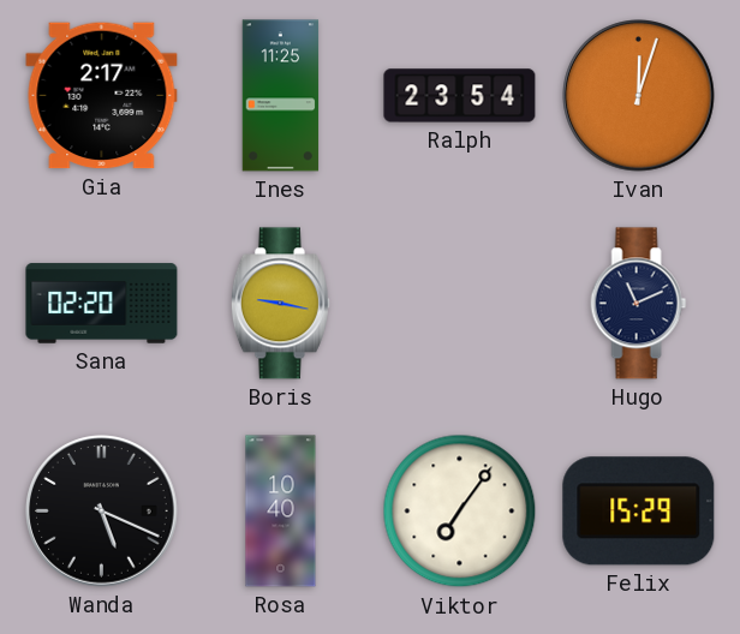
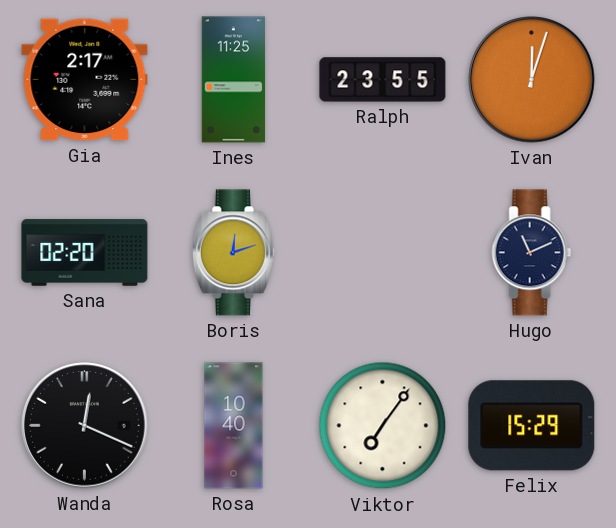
Ralph: 23:54 -> 23:55 (383, 80)
Boris: 9:17 -> 12:12 (233, 253)
Wanda: 5:19 -> 12:19 (85, 426)
